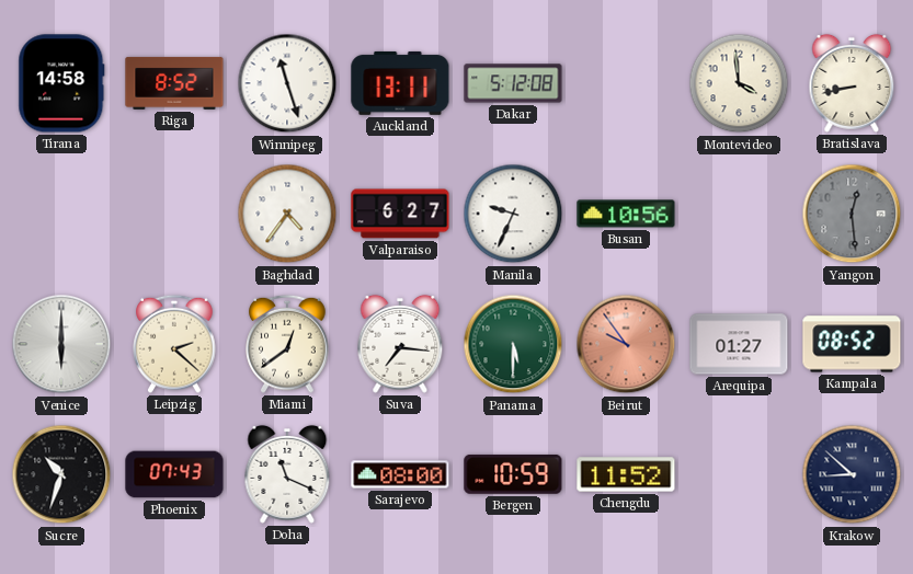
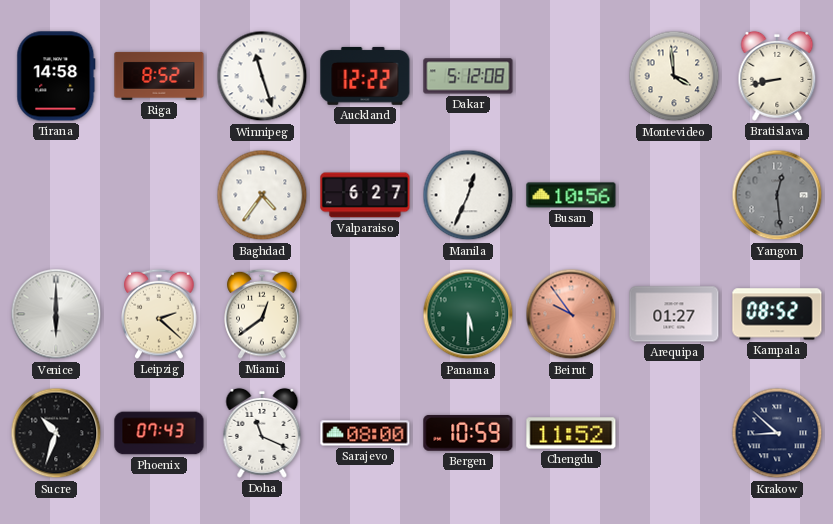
Auckland: 13:11 -> 12:22 (365, 76)
Manila: 9:34 -> 12:34 (468, 195)
Suva: 7:16 -> none (400, 344)
